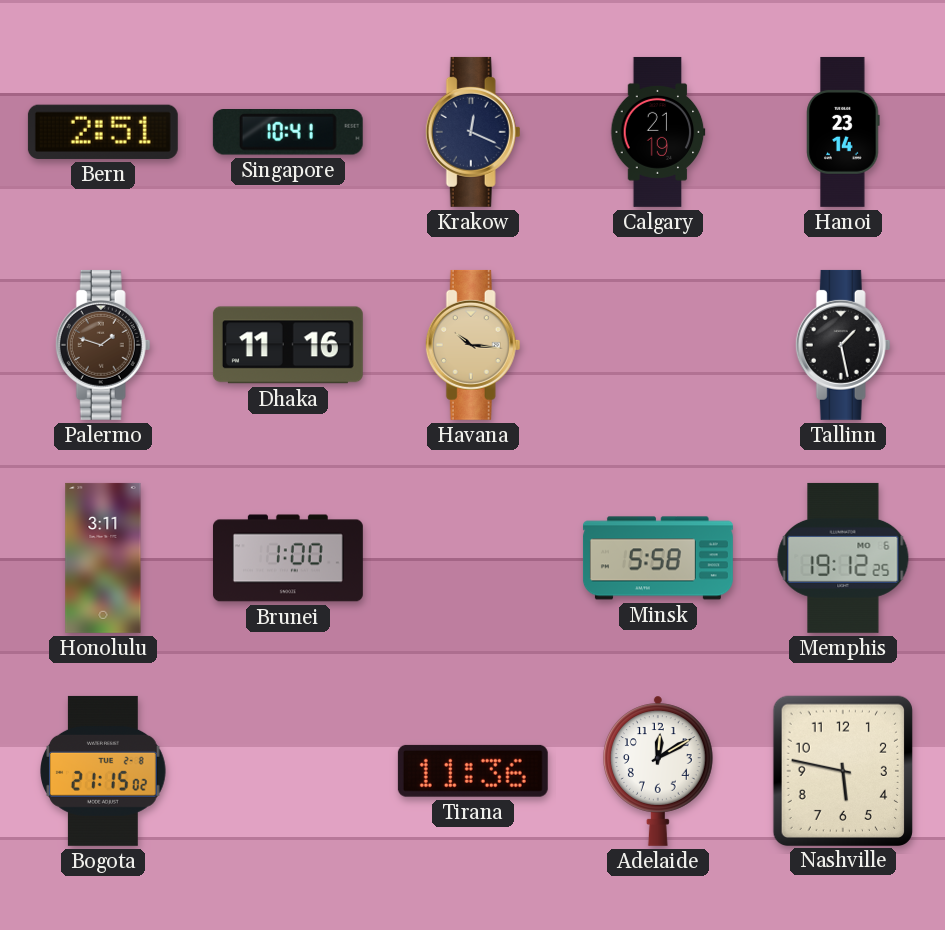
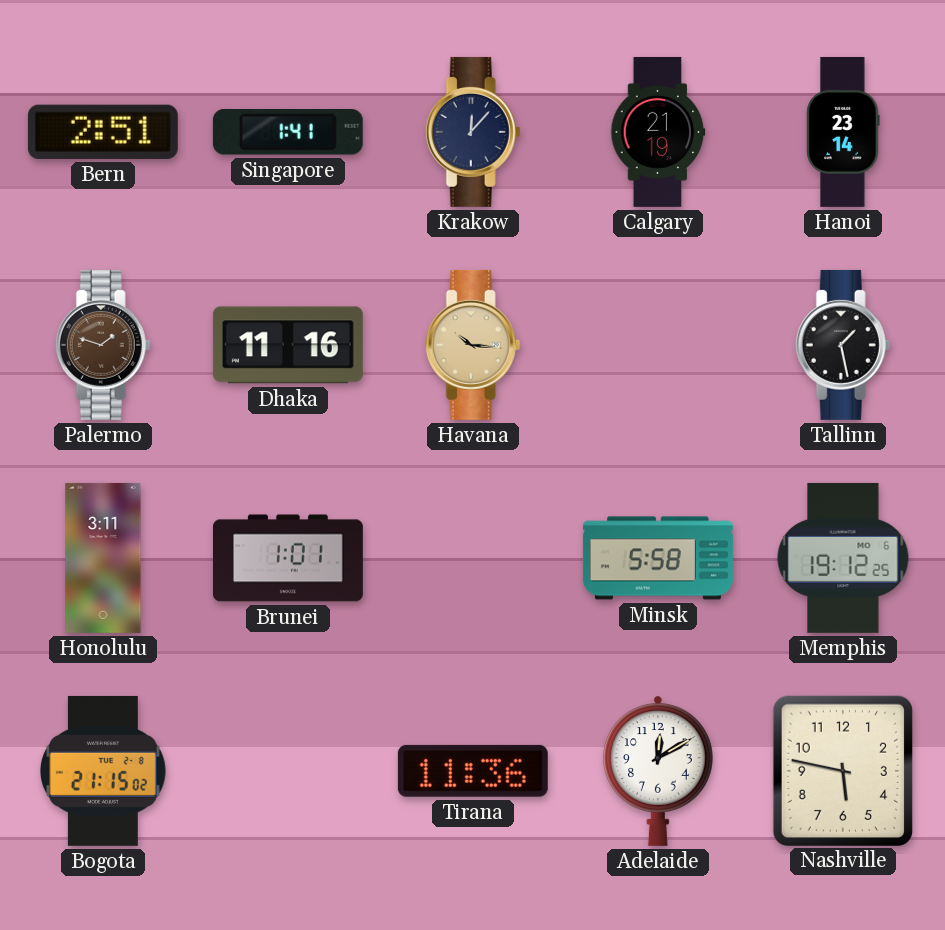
Singapore: 10:41 -> 1:41 (288, 133)
Krakow: 12:19 -> 12:07 (473, 132)
Brunei: 1:00 -> 1:01 (288, 558)
